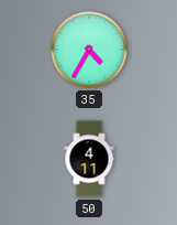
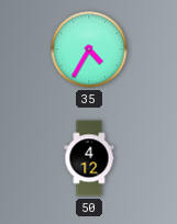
50: 4:11 -> 4:12 (89, 158)
